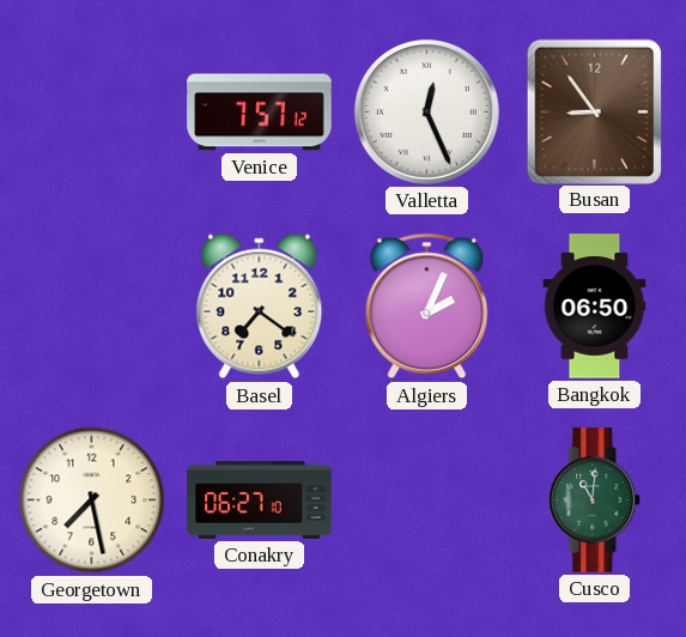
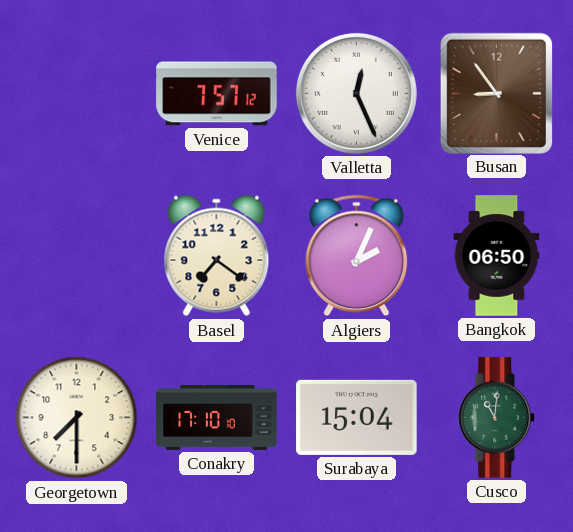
Georgetown: 7:28 -> 7:30 (77, 418)
Conakry: 06:27 -> 17:10 (217, 417)
Surabaya: none -> 15:04 (357, 417)
